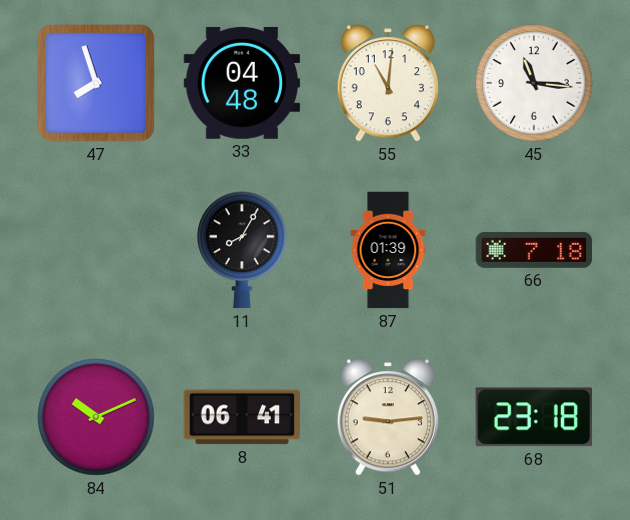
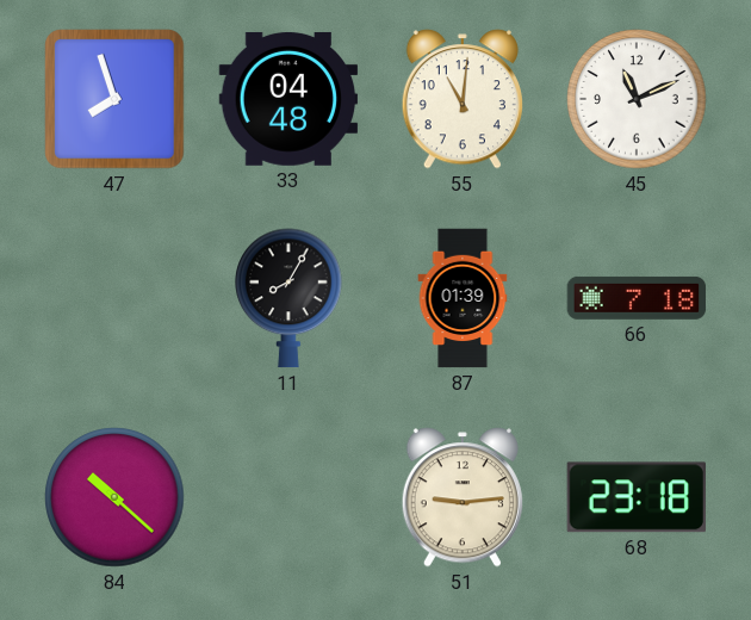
45: 11:16 -> 11:11 (637, 99)
84: 10:11 -> 10:22 (114, 497)
8: 06:41 -> none (242, 417)
